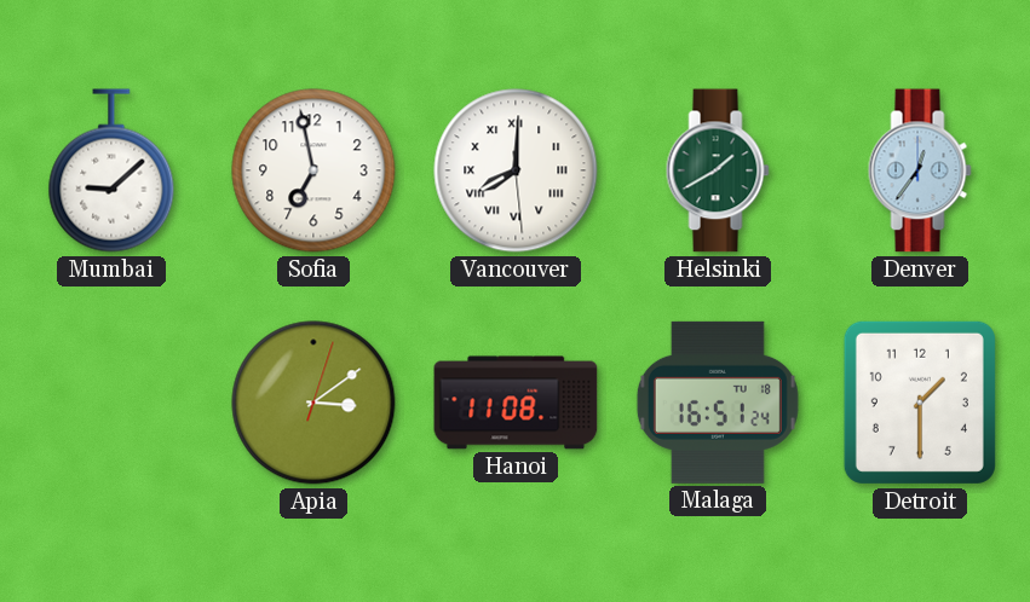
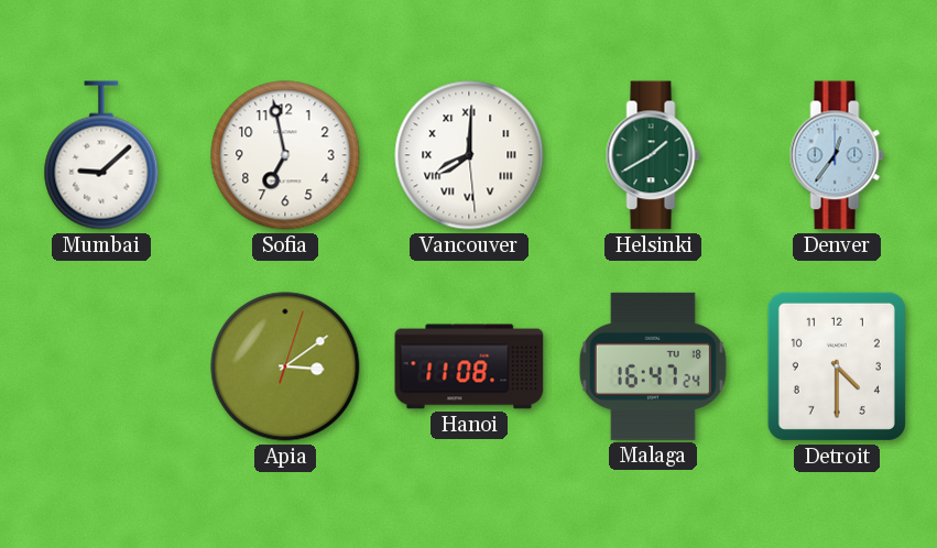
Malaga: 16:51 -> 16:47 (653, 366)
Detroit: 1:30 -> 4:30 (837, 366)
